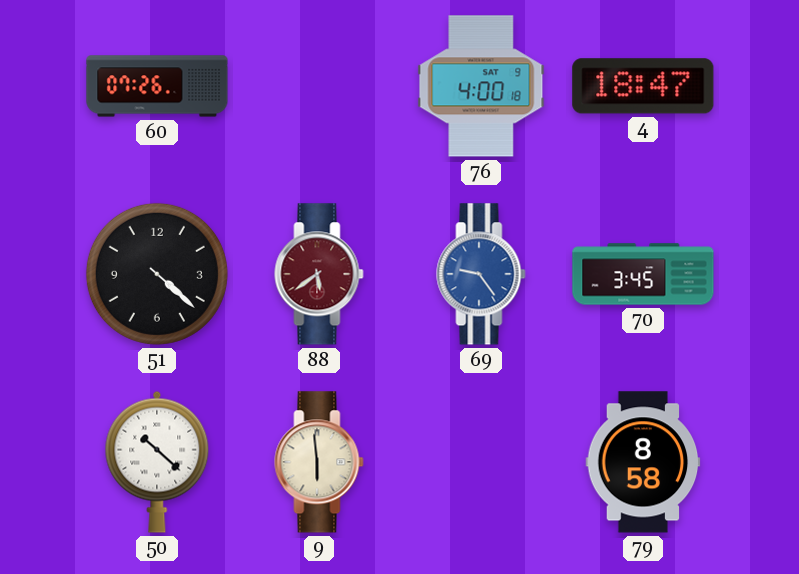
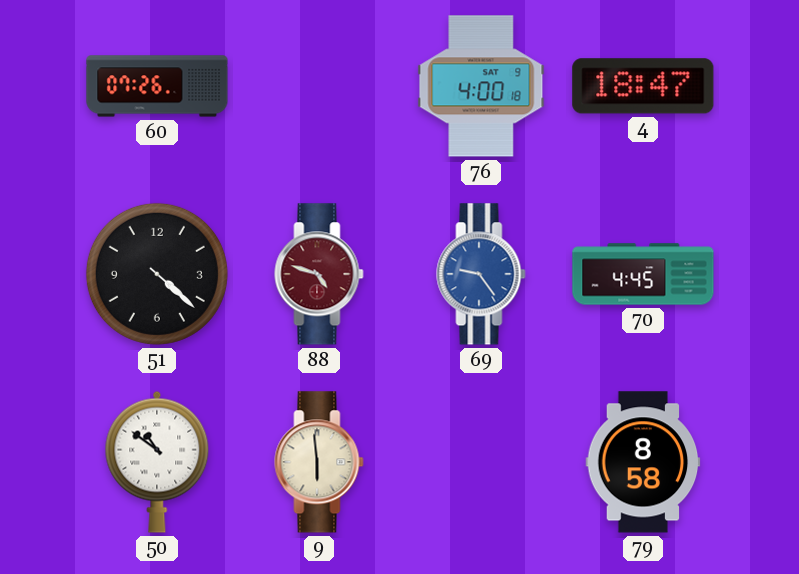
88: 5:39 -> 4:48 (319, 274)
70: 3:45 -> 4:45 (643, 274)
50: 10:22 -> 10:51 (157, 462)
